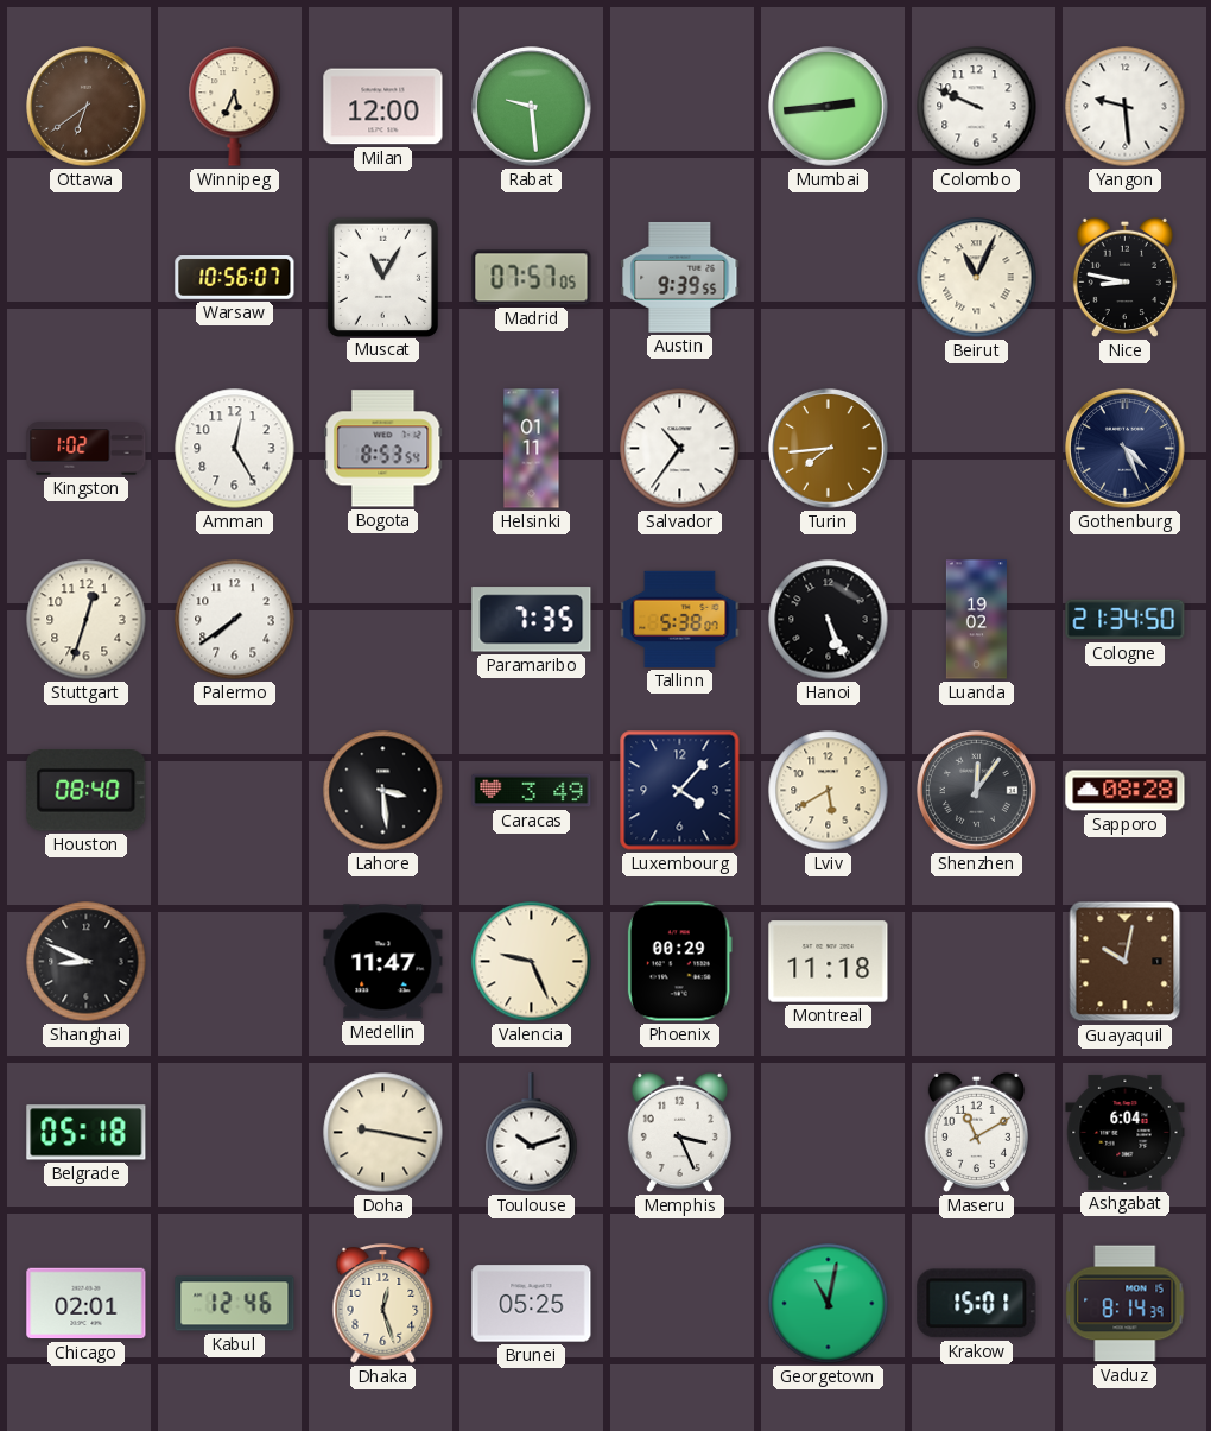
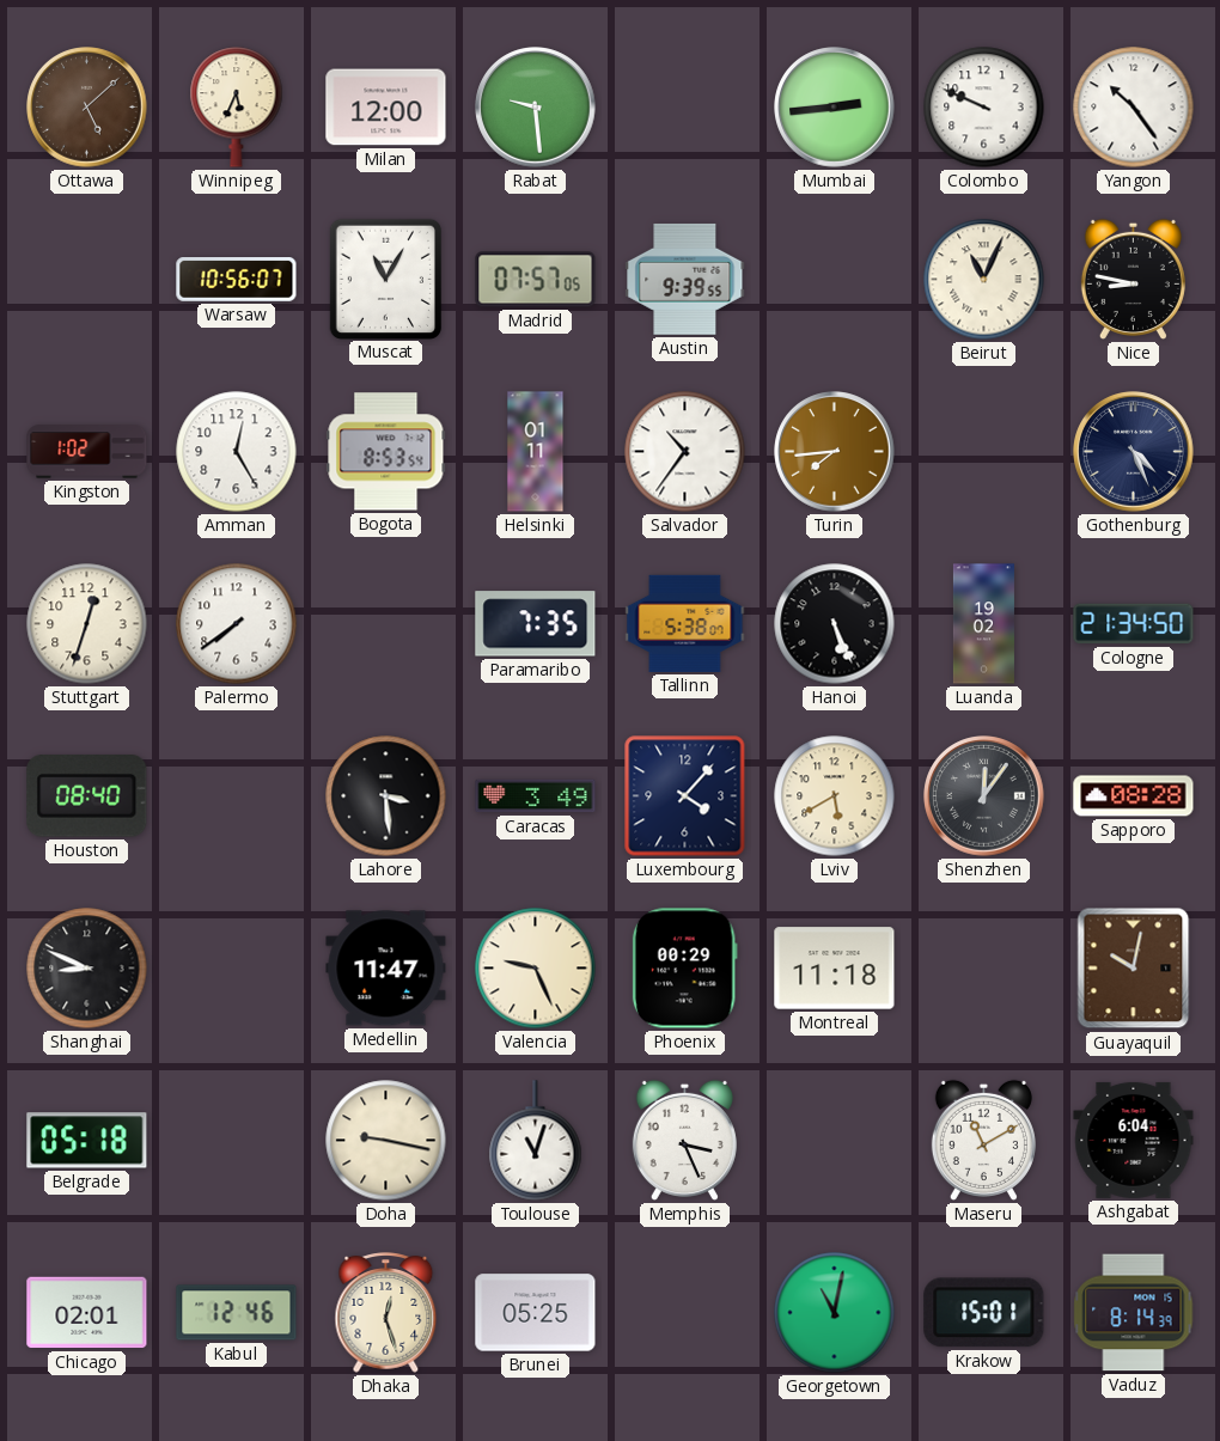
Ottawa: 6:39 -> 5:08 (87, 108)
Yangon: 9:29 -> 10:24 (1134, 108)
Toulouse: 10:12 -> 11:03 (536, 1141)
